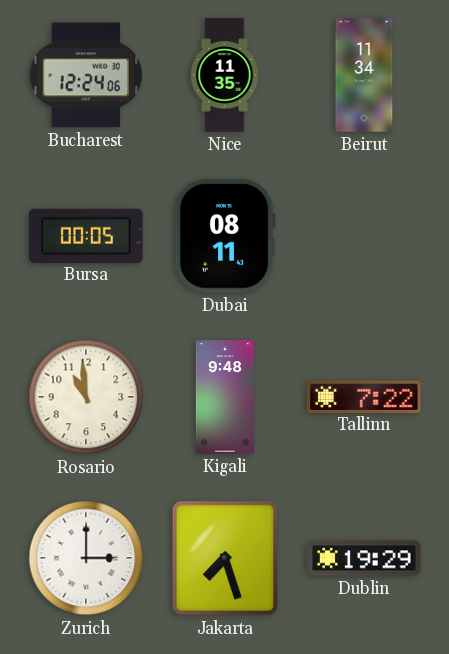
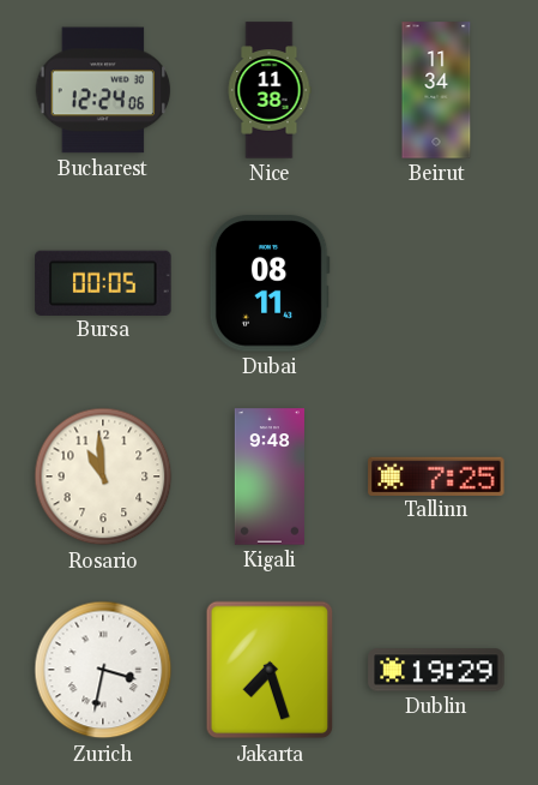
Nice: 11:35 -> 11:38 (270, 90)
Tallinn: 7:22 -> 7:25 (436, 475)
Zurich: 3:00 -> 3:32 (103, 670)
